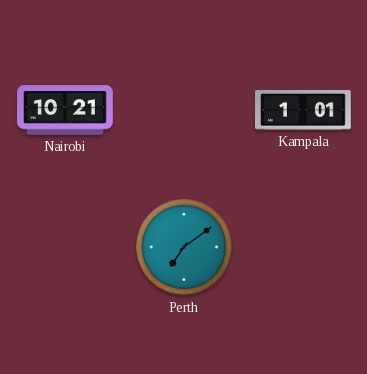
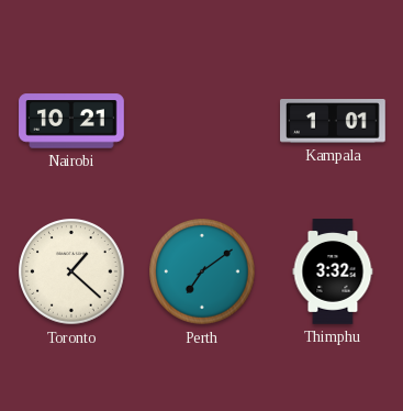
Toronto: none -> 1:22 (71, 271)
Thimphu: none -> 3:32 (333, 271)
